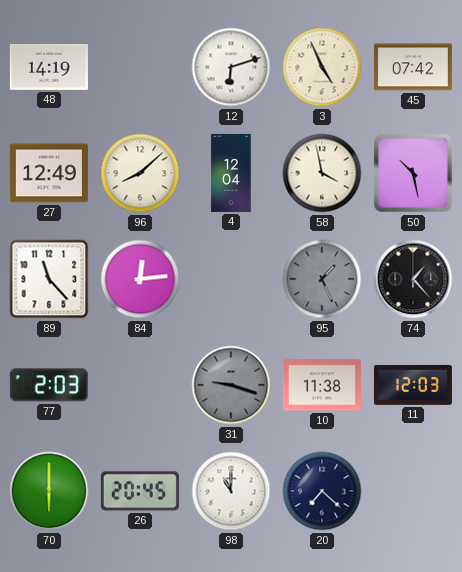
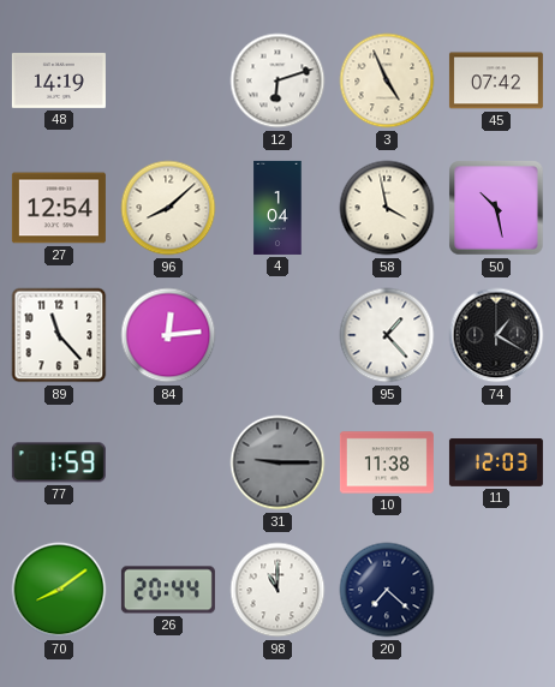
27: 12:49 -> 12:54 (59, 208)
4: 12:04 -> 1:04 (277, 208)
95: 1:26 -> 1:23 (387, 335)
95 dial: grey -> white (387, 335)
74: 1:23 -> 1:20 (496, 335)
77: 2:03 -> 1:59 (59, 462)
31: 9:18 -> 9:15 (277, 462)
70: 6:00 -> 8:09 (59, 590)
26: 20:45 -> 20:44 (168, 590)
